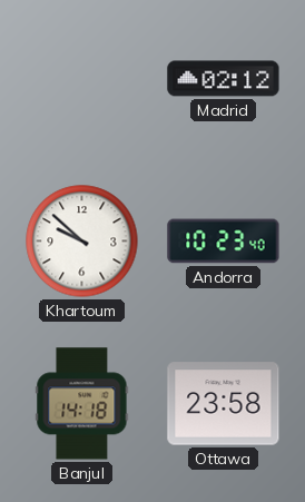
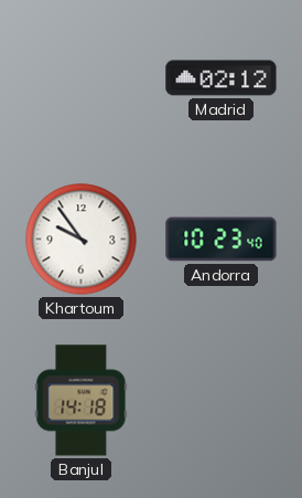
Khartoum: 9:52 -> 9:54 (82, 240)
Ottawa: 23:58 -> none (224, 404)
